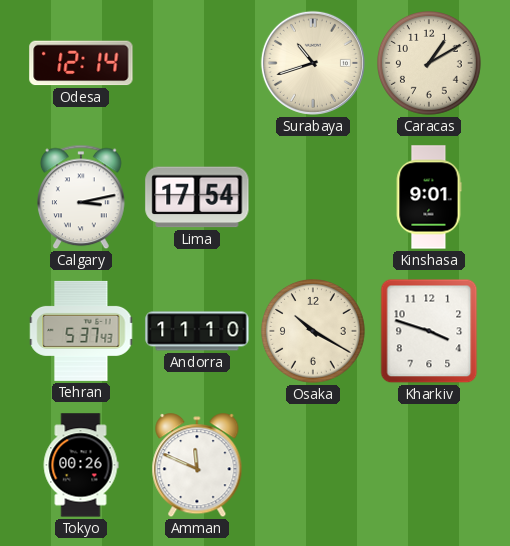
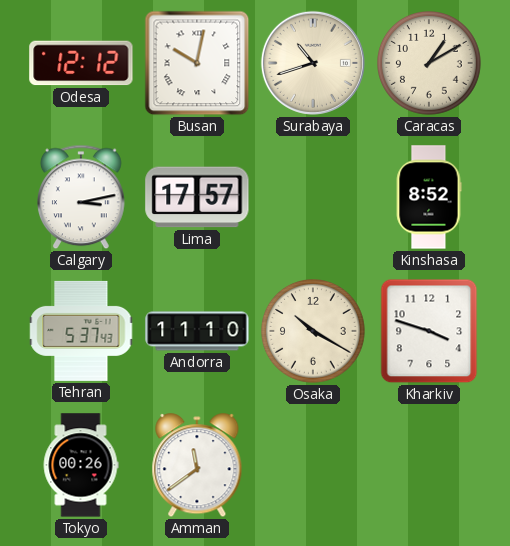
Odesa: 12:14 -> 12:12 (81, 63)
Busan: none -> 10:02 (197, 63)
Lima: 17:54 -> 17:57 (197, 197)
Kinshasa: 9:01 -> 8:52 (429, 197)
Amman: 11:49 -> 11:39 (197, 466)
